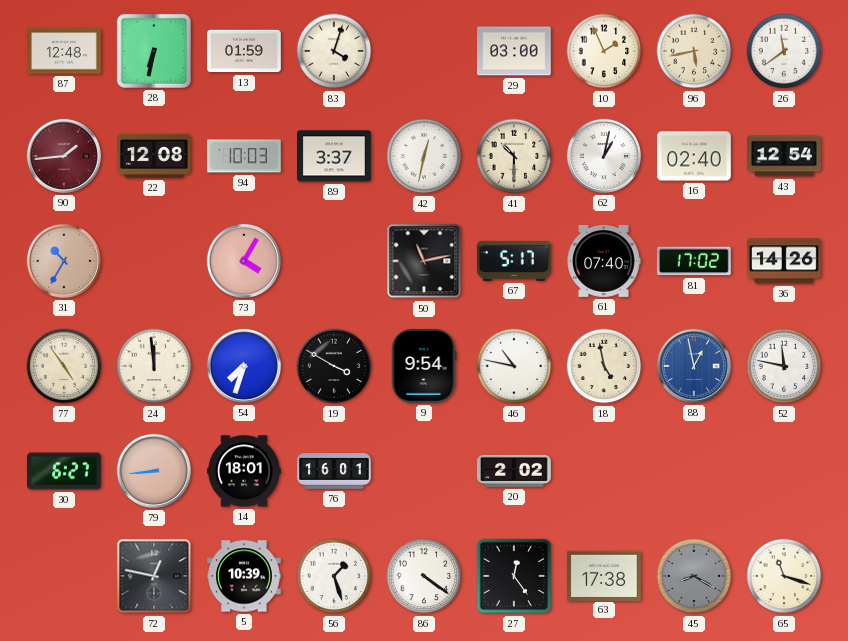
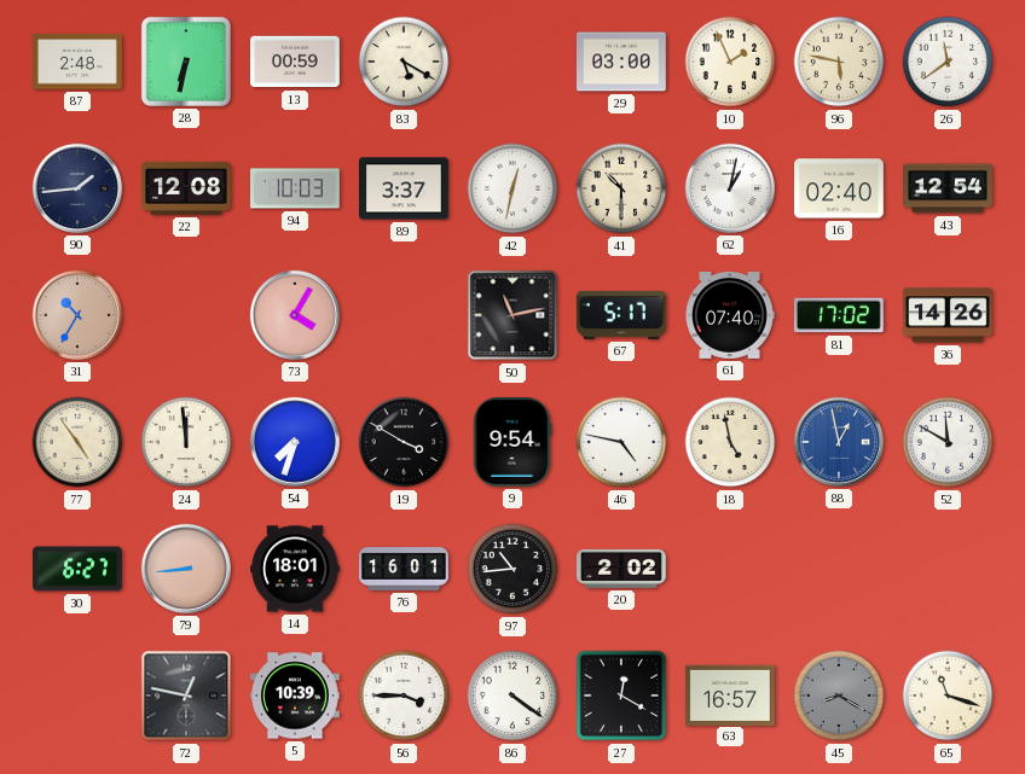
87: 12:48 -> 2:48 (79, 62)
13: 01:59 -> 00:59 (296, 62)
83: 4:03 -> 5:20 (404, 62)
96: 5:43 -> 5:47 (839, 62)
90 dial: burgundy -> navy (77, 188)
46: 10:47 -> 4:47 (621, 442)
52: 11:47 -> 11:50 (948, 442)
97: none -> 10:44 (512, 569)
56: 1:27 -> 3:45 (404, 696)
27: 12:24 -> 12:20 (621, 696)
63: 17:38 -> 16:57 (731, 694)
